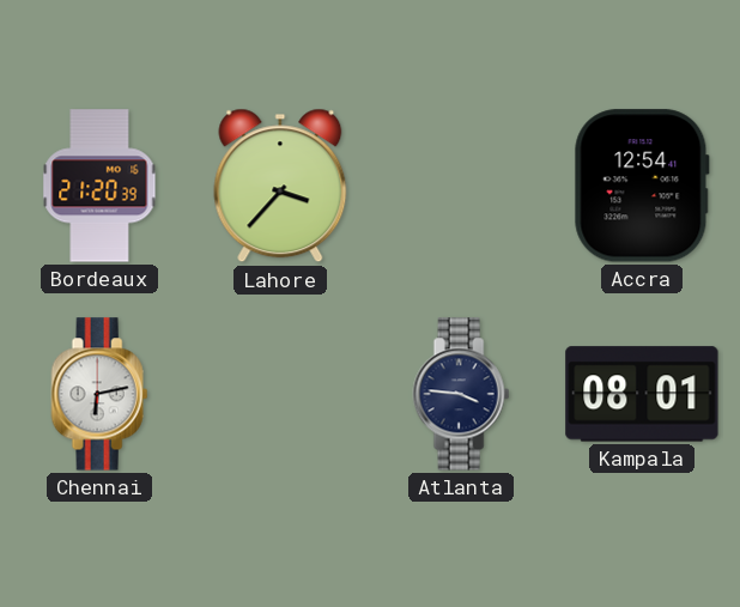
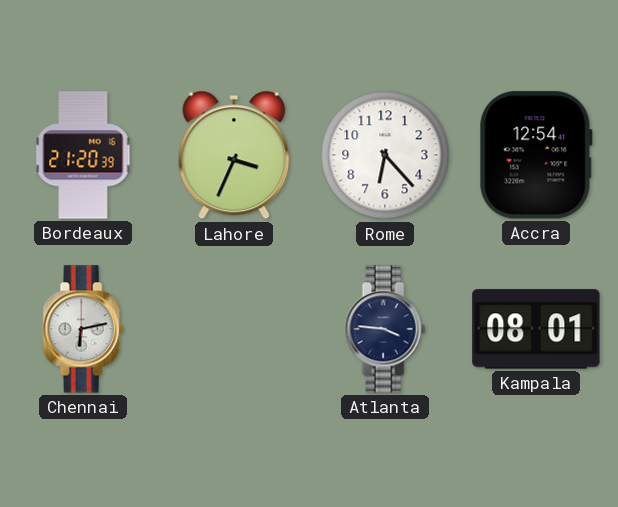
Lahore: 3:37 -> 3:34 (234, 155)
Rome: none -> 6:23 (385, 155)
